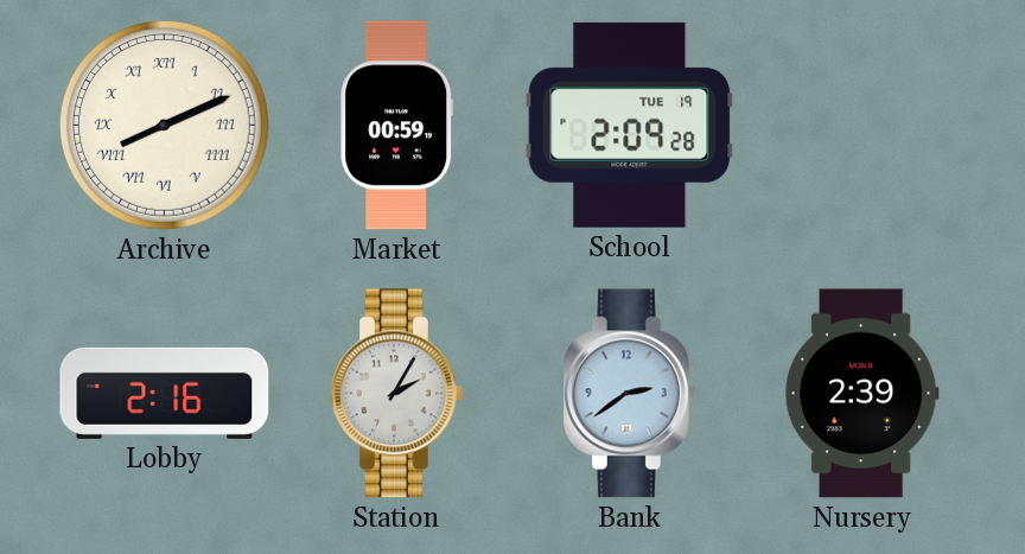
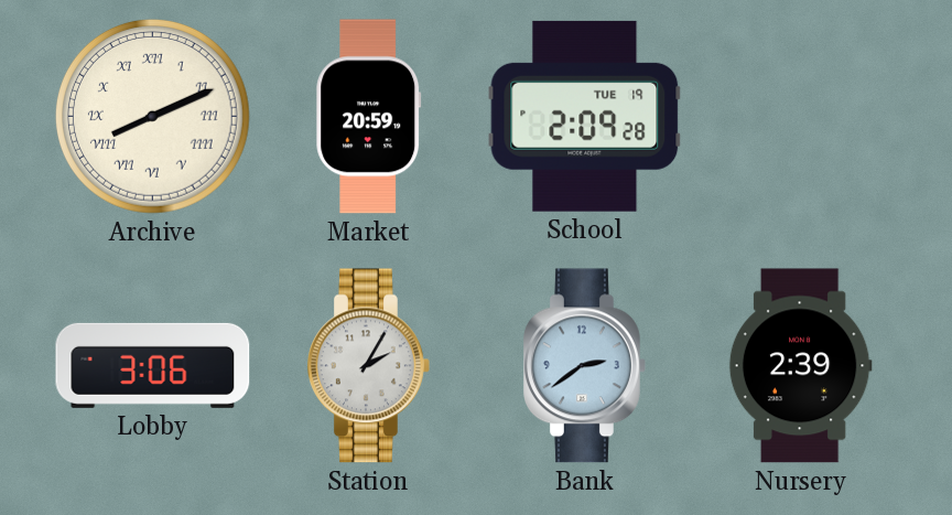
Market: 00:59 -> 20:59 (369, 117)
Lobby: 2:16 -> 3:06 (153, 365)
